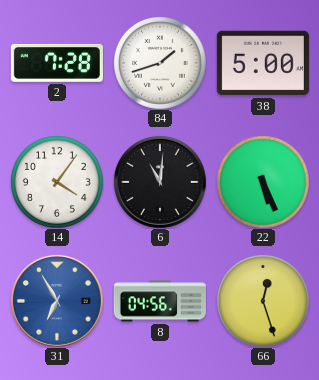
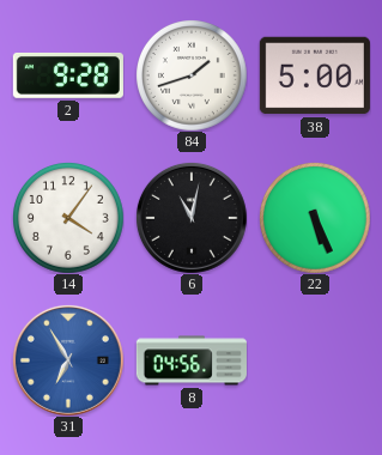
2: 7:28 -> 9:28 (68, 75)
6: 11:01 -> 11:02 (192, 218)
66: 12:27 -> none (263, 301)
